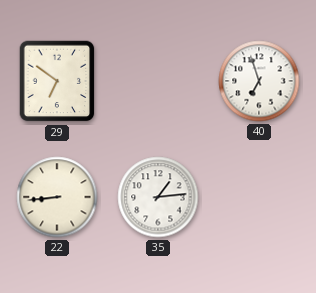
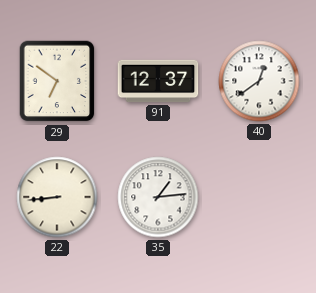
91: none -> 12:37 (158, 81)
40: 6:57 -> 12:39 (259, 81)
